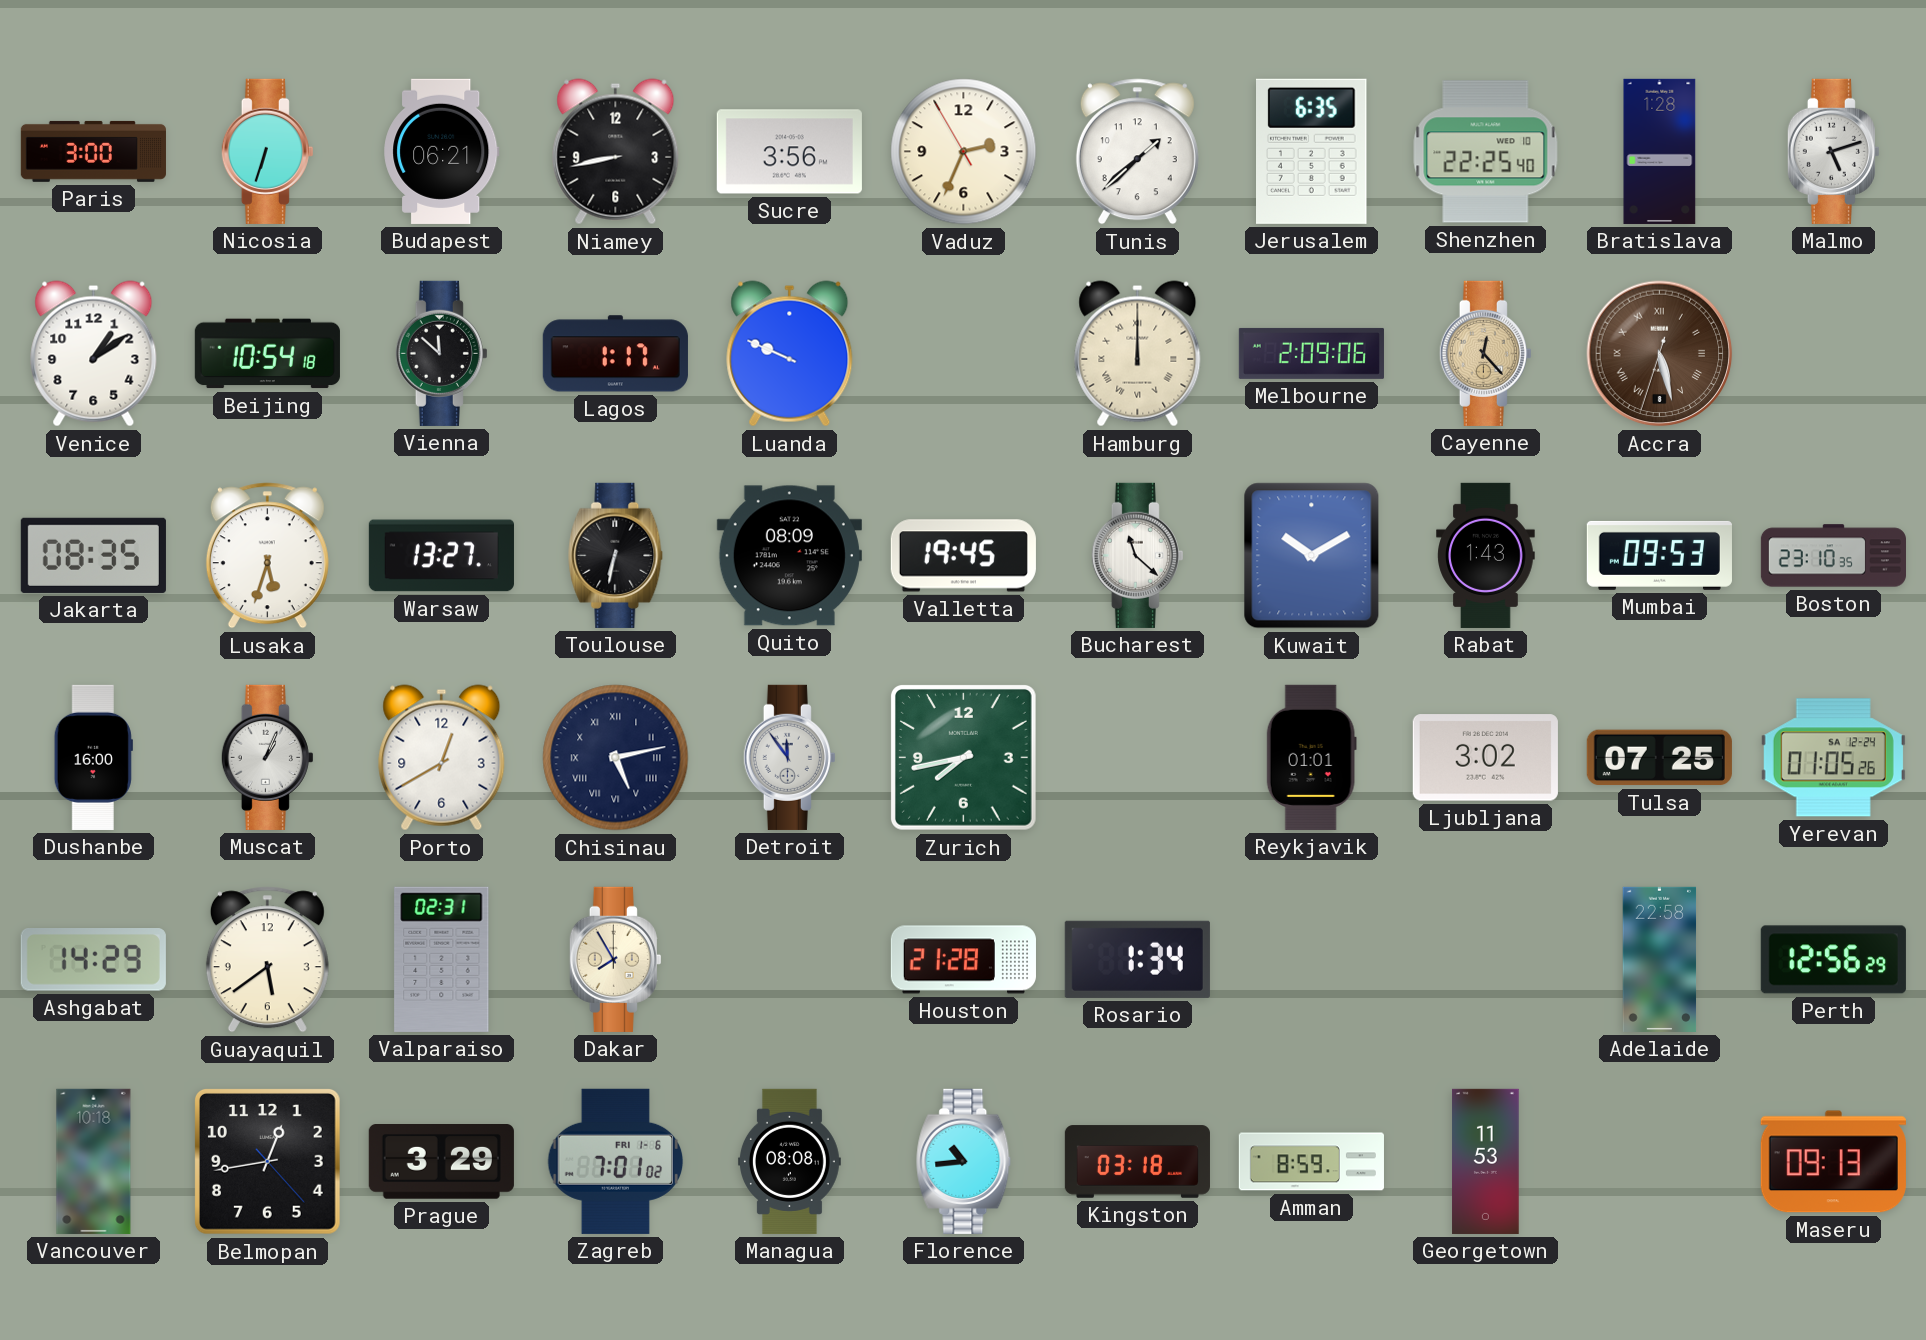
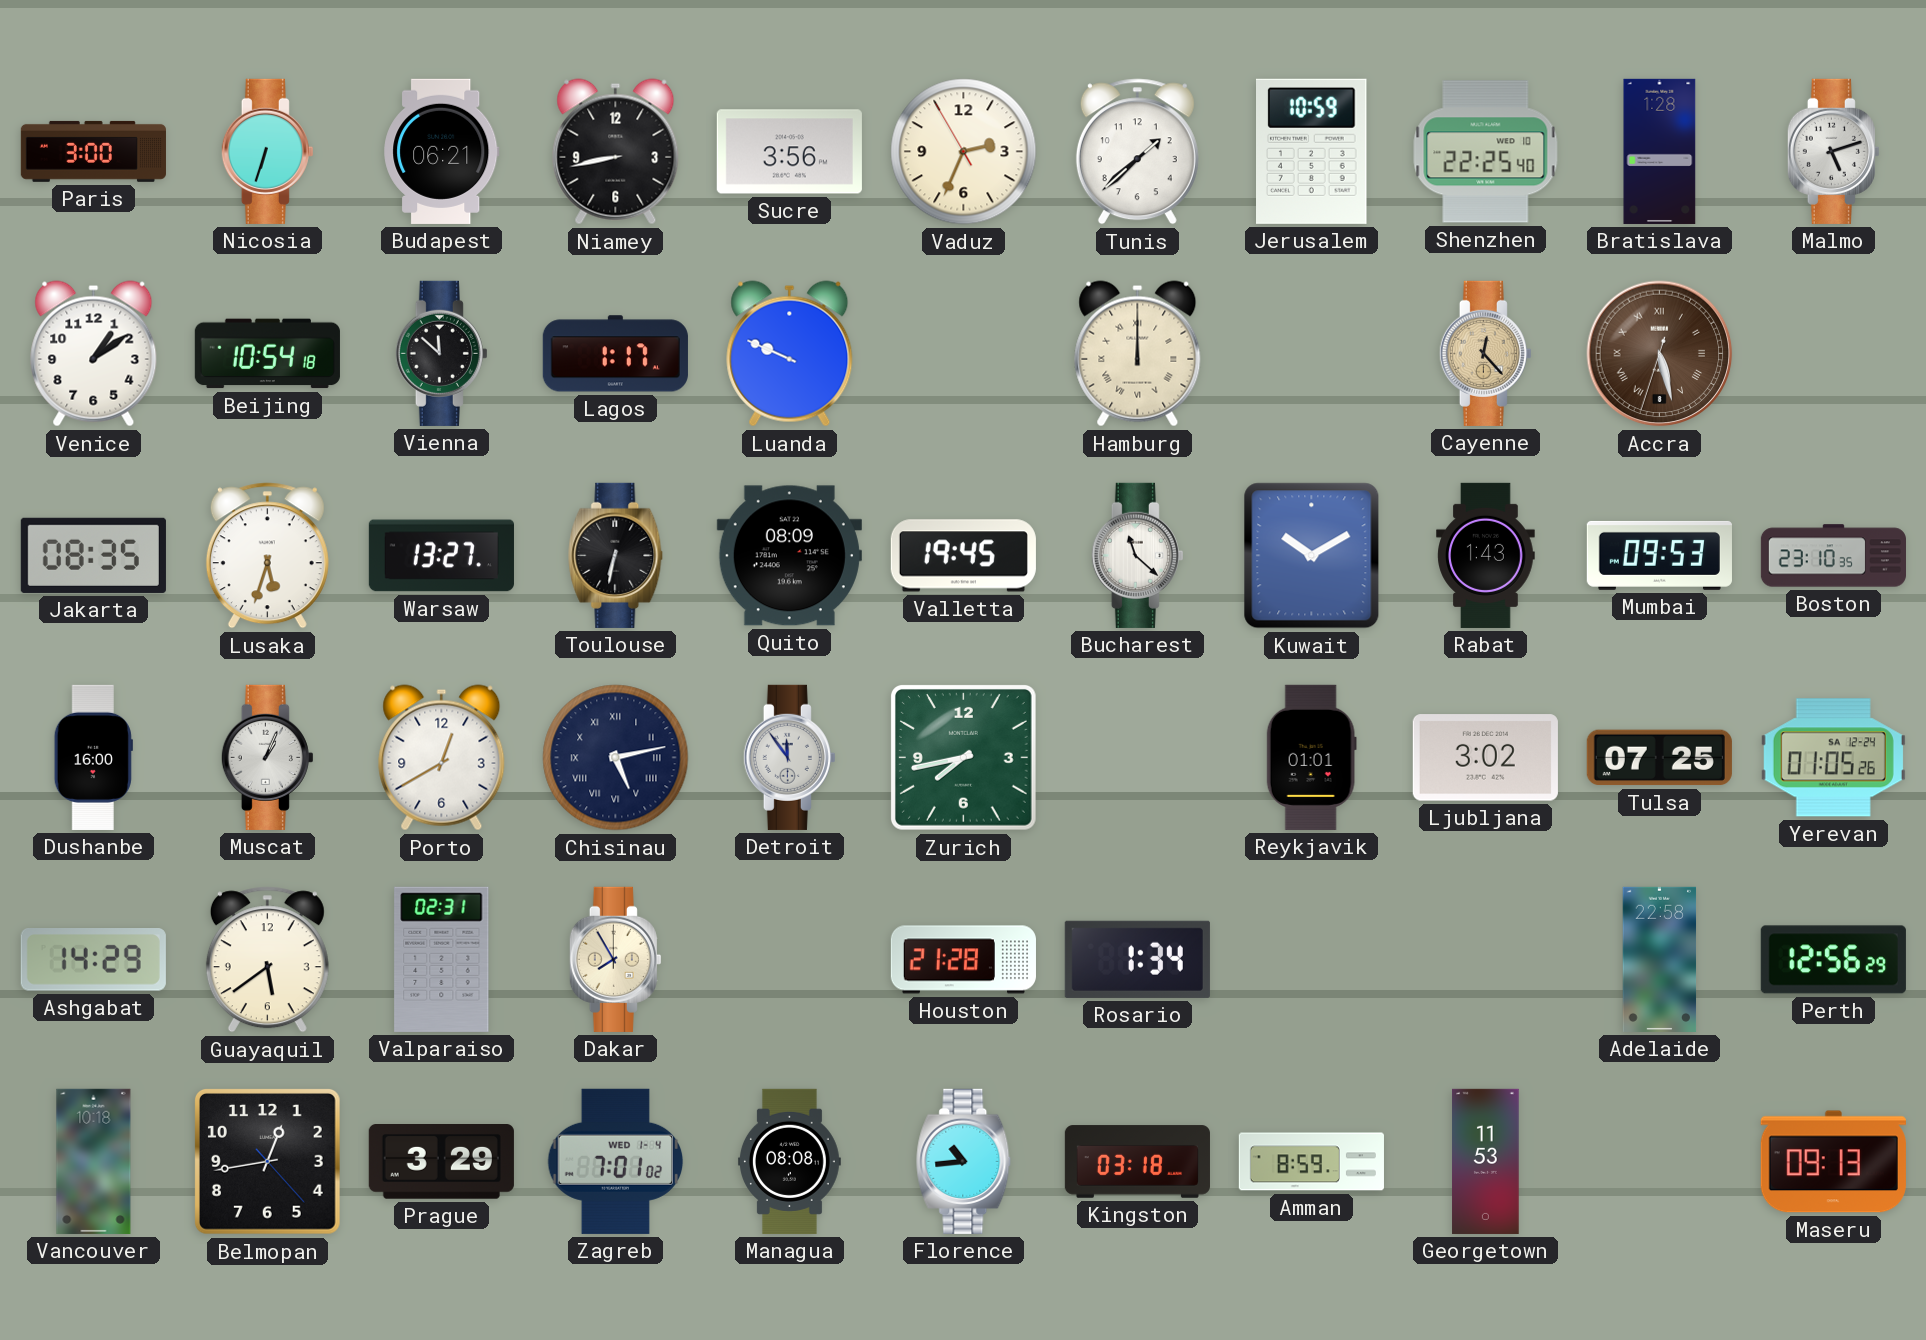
Jerusalem: 6:35 -> 10:59 (1312, 151)
Melbourne: 2:09 -> none (1311, 353)
Zagreb date: FRI 1-6 -> WED 1-4 (616, 1161)
